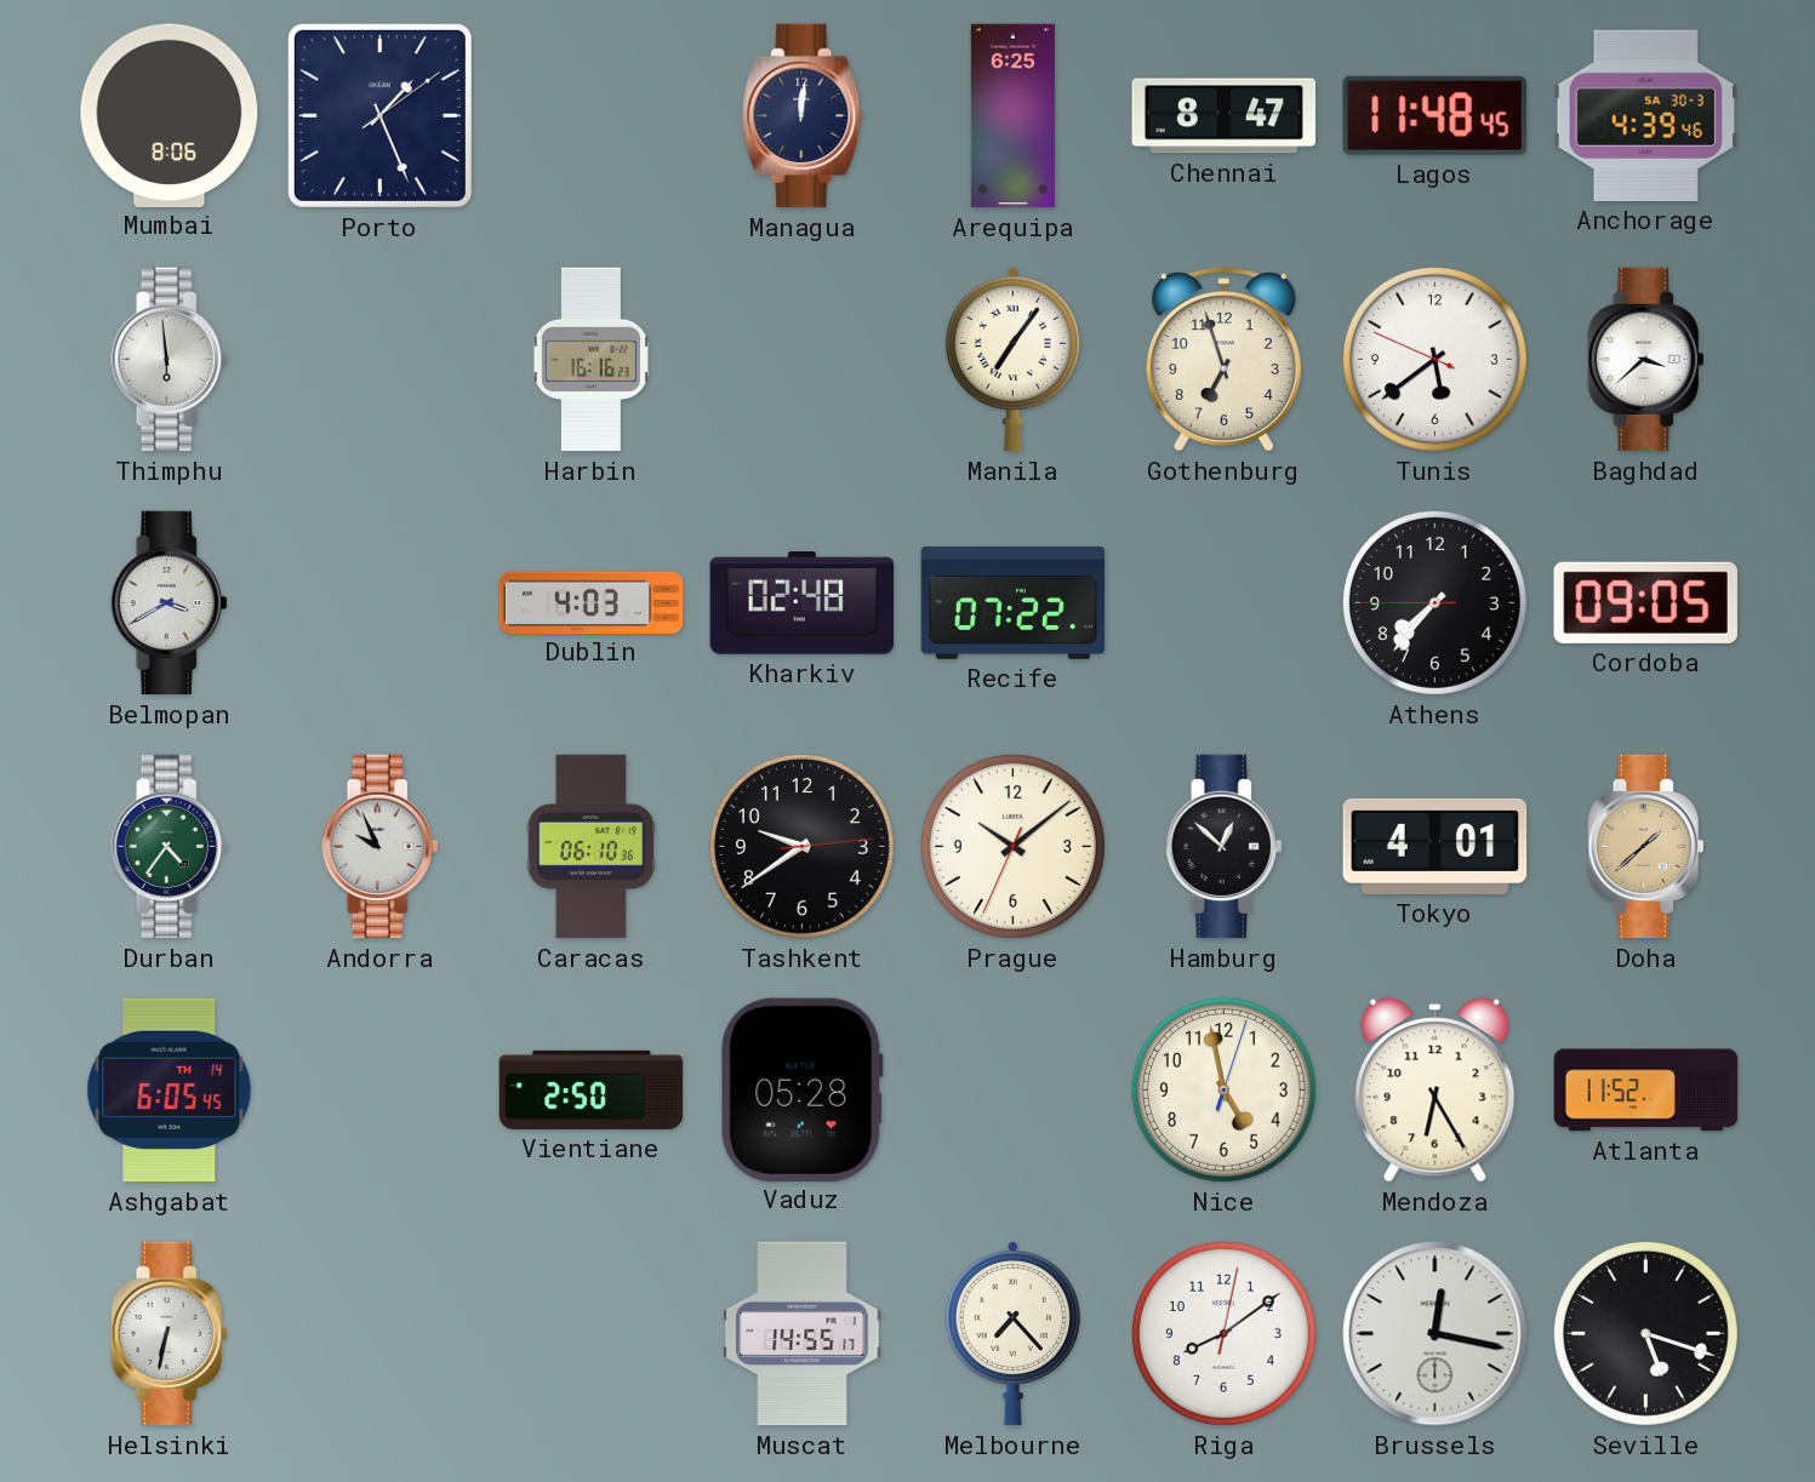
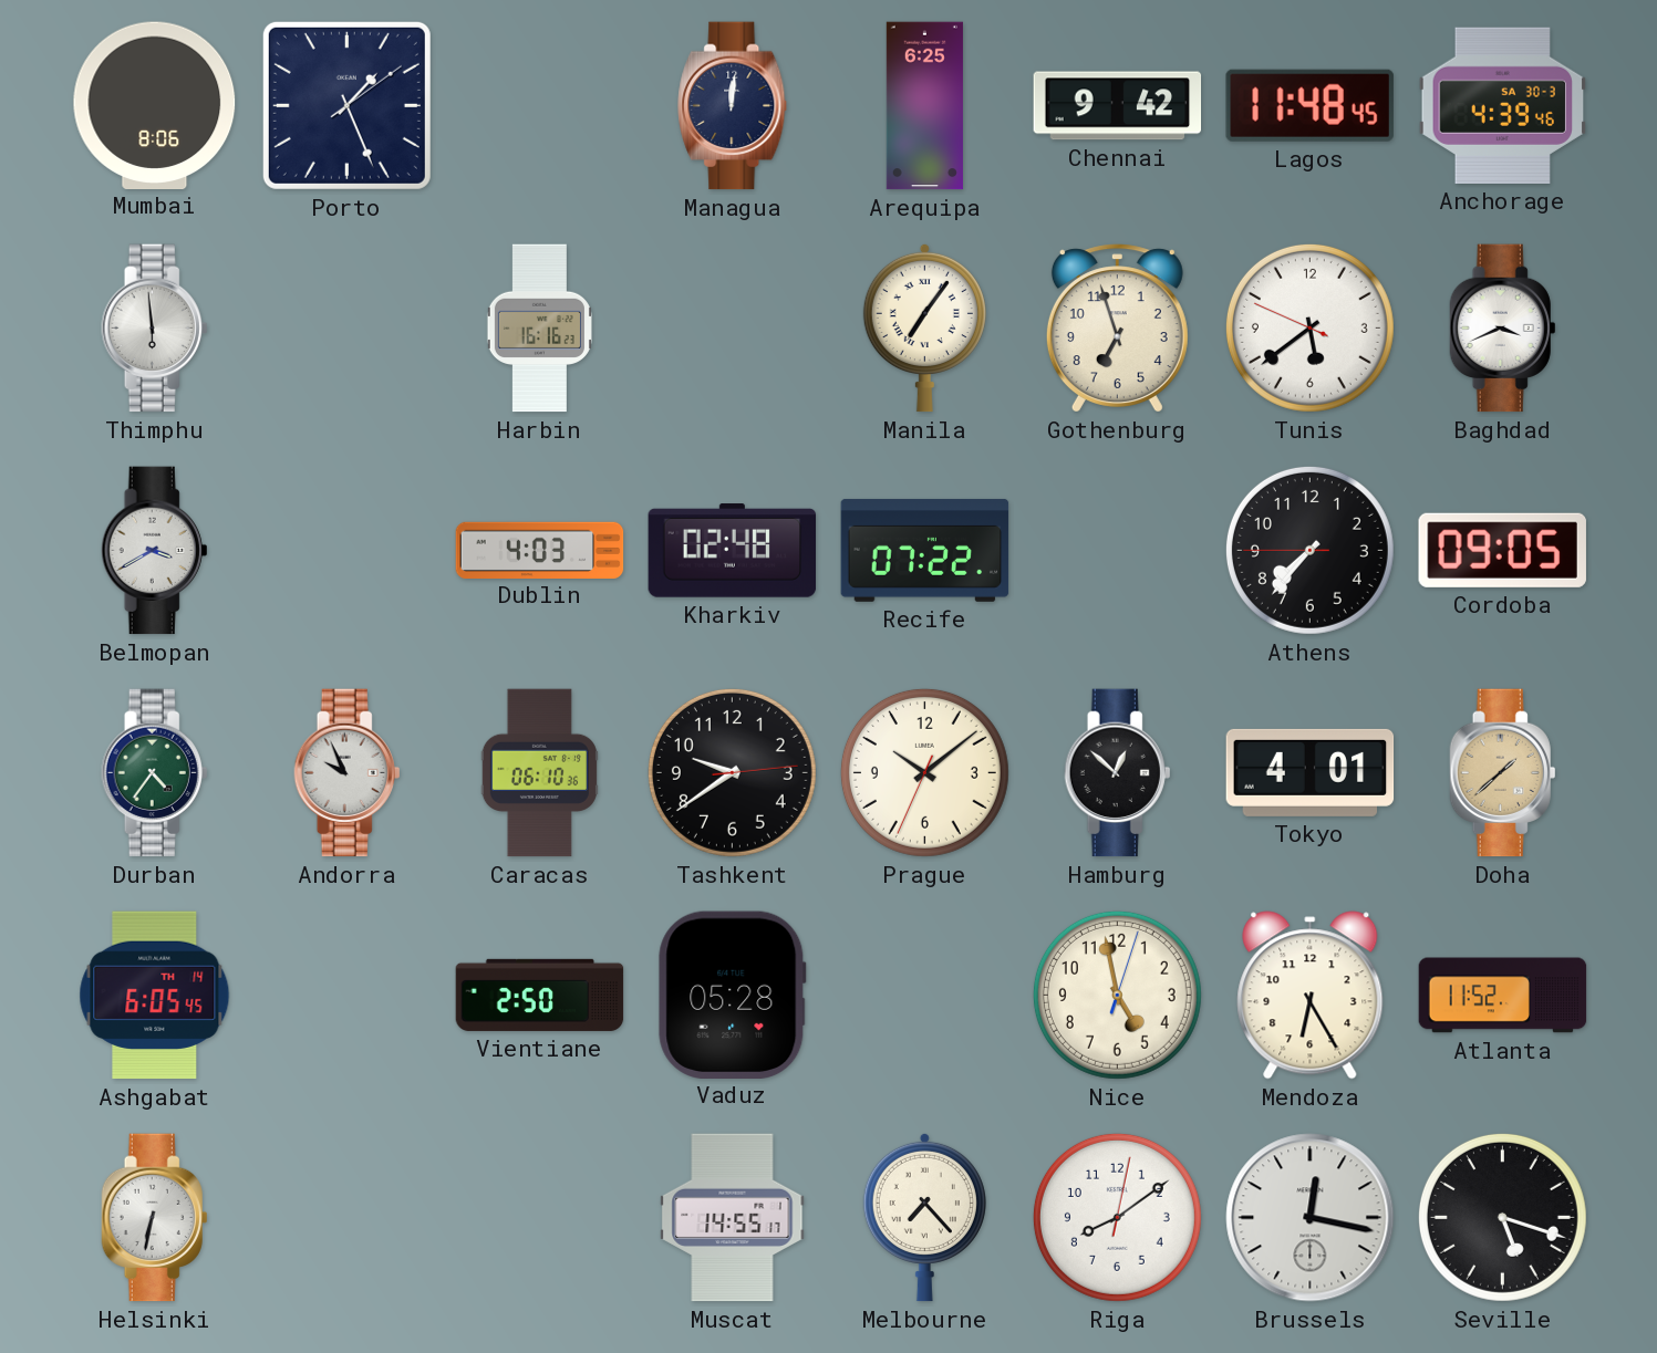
Chennai: 8:47 -> 9:42 (1118, 106)
Baghdad: 3:38 -> 3:41 (1503, 329)
